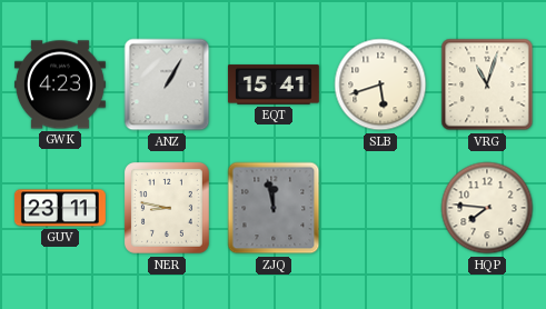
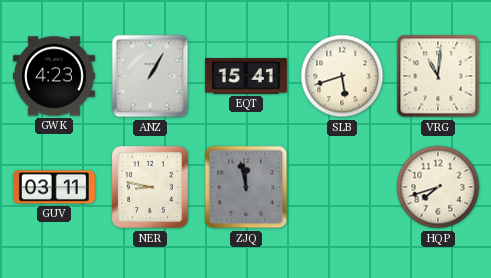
VRG: 11:03 -> 11:01 (438, 76)
GUV: 23:11 -> 03:11 (54, 187)
HQP: 7:46 -> 7:42 (438, 187)
